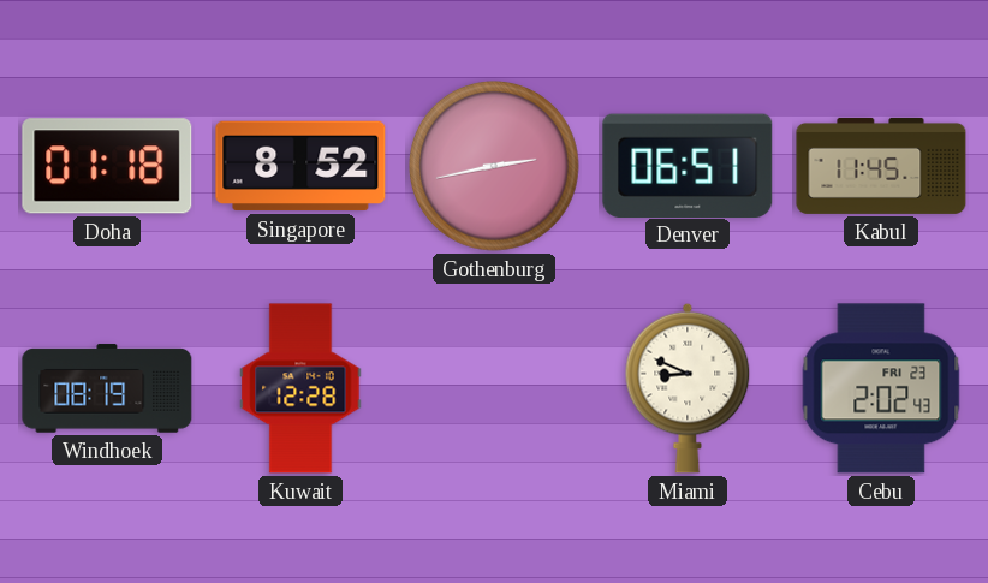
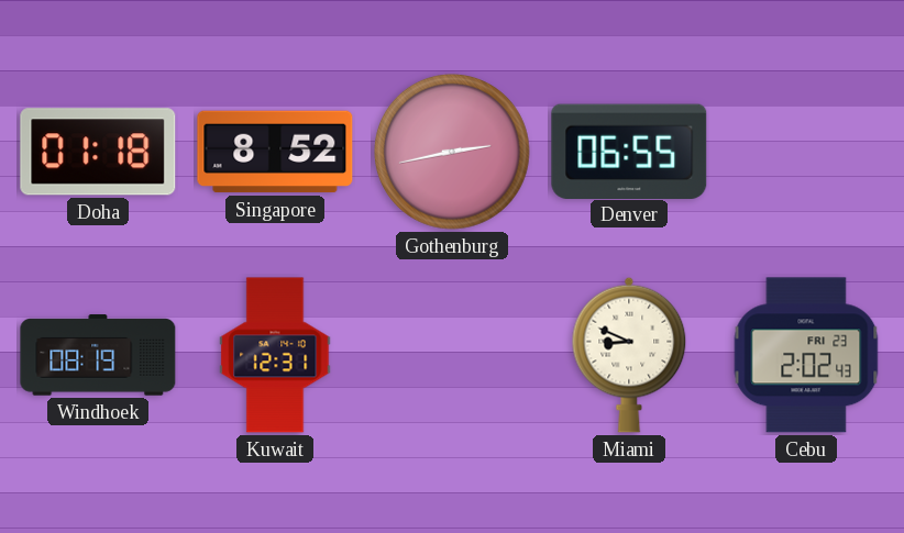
Denver: 06:51 -> 06:55 (629, 151)
Kabul: 11:45 -> none (881, 166)
Kuwait: 12:28 -> 12:31 (275, 355)
